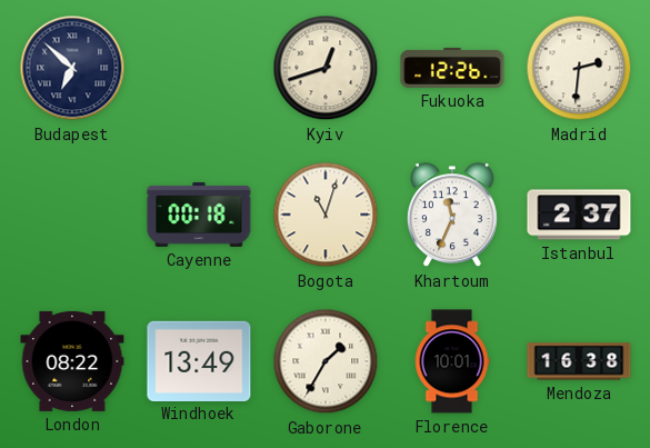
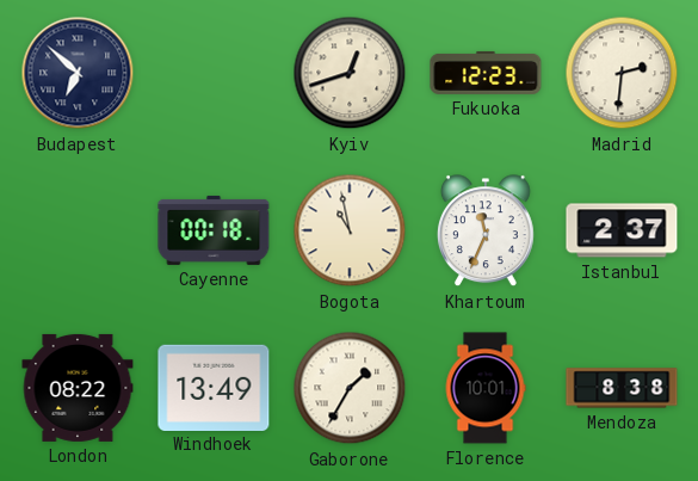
Fukuoka: 12:26 -> 12:23 (486, 73)
Bogota: 11:03 -> 10:58 (350, 230)
Mendoza: 16:38 -> 8:38 (622, 388)
